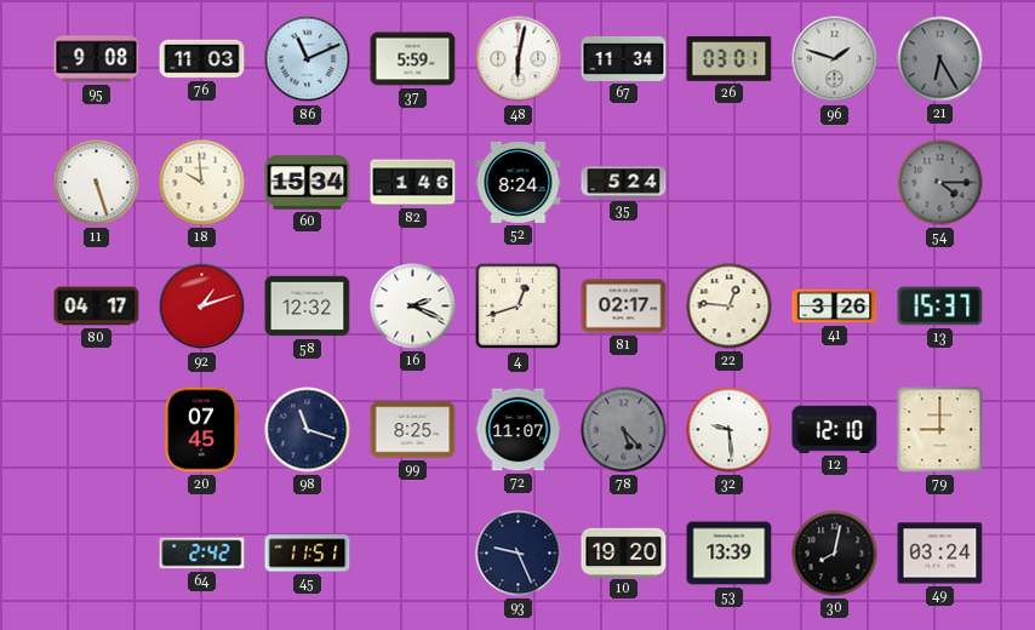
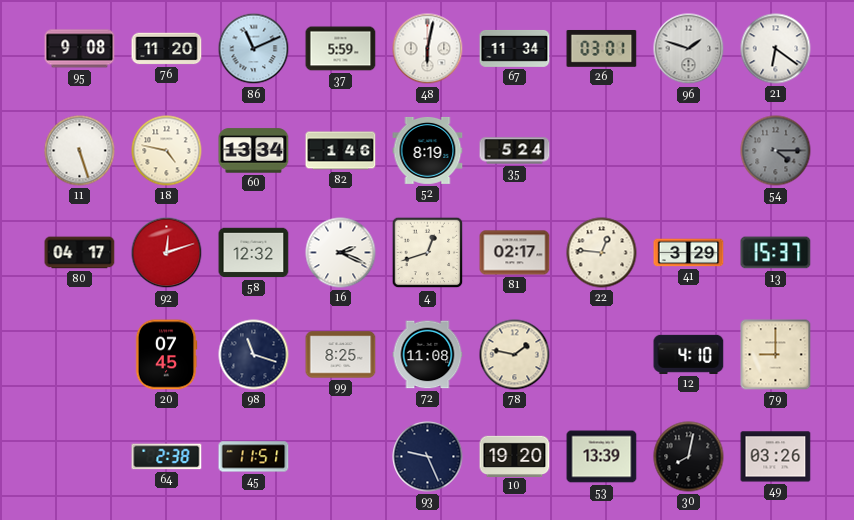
76: 11:03 -> 11:20 (167, 49)
21: 6:25 -> 6:21 (776, 49)
21 dial: grey -> white (776, 49)
18: 9:59 -> 4:47 (167, 151)
60: 15:34 -> 13:34 (254, 151)
52: 8:24 -> 8:19 (428, 150)
92: 1:12 -> 12:12 (167, 253)
41: 3:26 -> 3:29 (689, 253)
72: 11:07 -> 11:08 (428, 355)
78: 5:23 -> 1:47 (515, 355)
78 dial: grey -> cream (515, 355)
32: 9:29 -> none (730, 430)
12: 12:10 -> 4:10 (689, 354)
64: 2:42 -> 2:38 (167, 457)
49: 03:24 -> 03:26 (776, 457)
